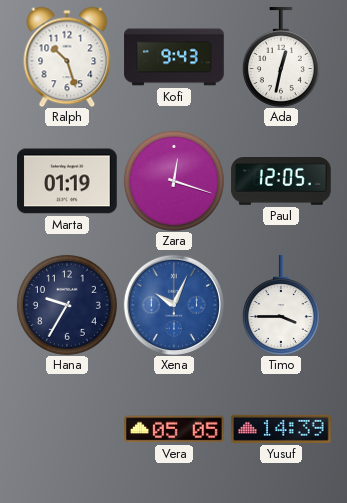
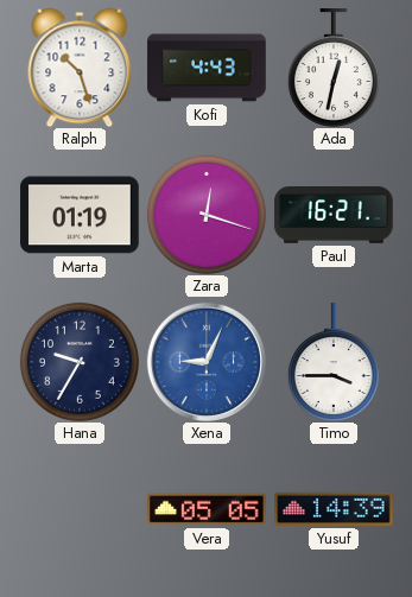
Kofi: 9:43 -> 4:43 (207, 68)
Paul: 12:05 -> 16:21 (334, 216)
Xena: 10:04 -> 9:04 (207, 362)
